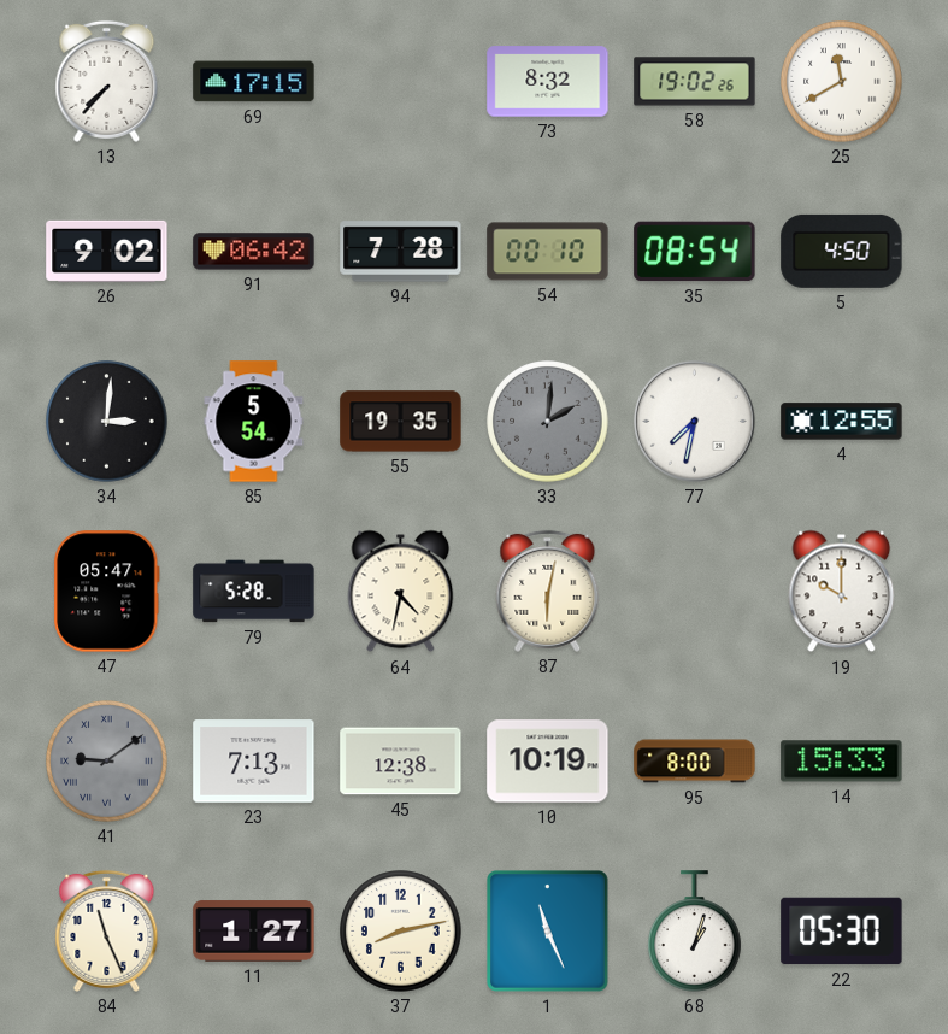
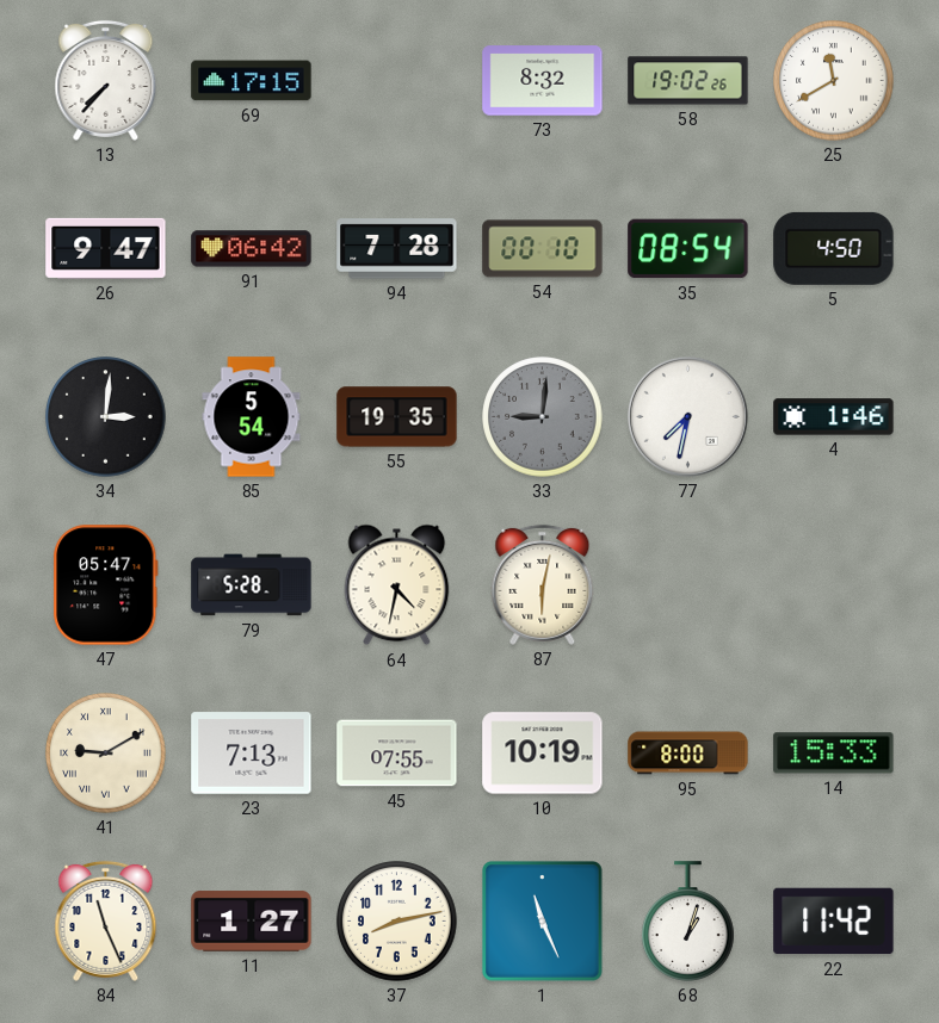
26: 9:02 -> 9:47 (106, 248)
33: 2:01 -> 9:01 (543, 417)
4: 12:55 -> 1:46 (834, 417)
19: 10:00 -> none (842, 592)
41: 9:09 -> 9:10 (106, 754)
41 dial: grey -> cream (106, 754)
45: 12:38 -> 07:55 (397, 754)
22: 05:30 -> 11:42 (834, 922)
